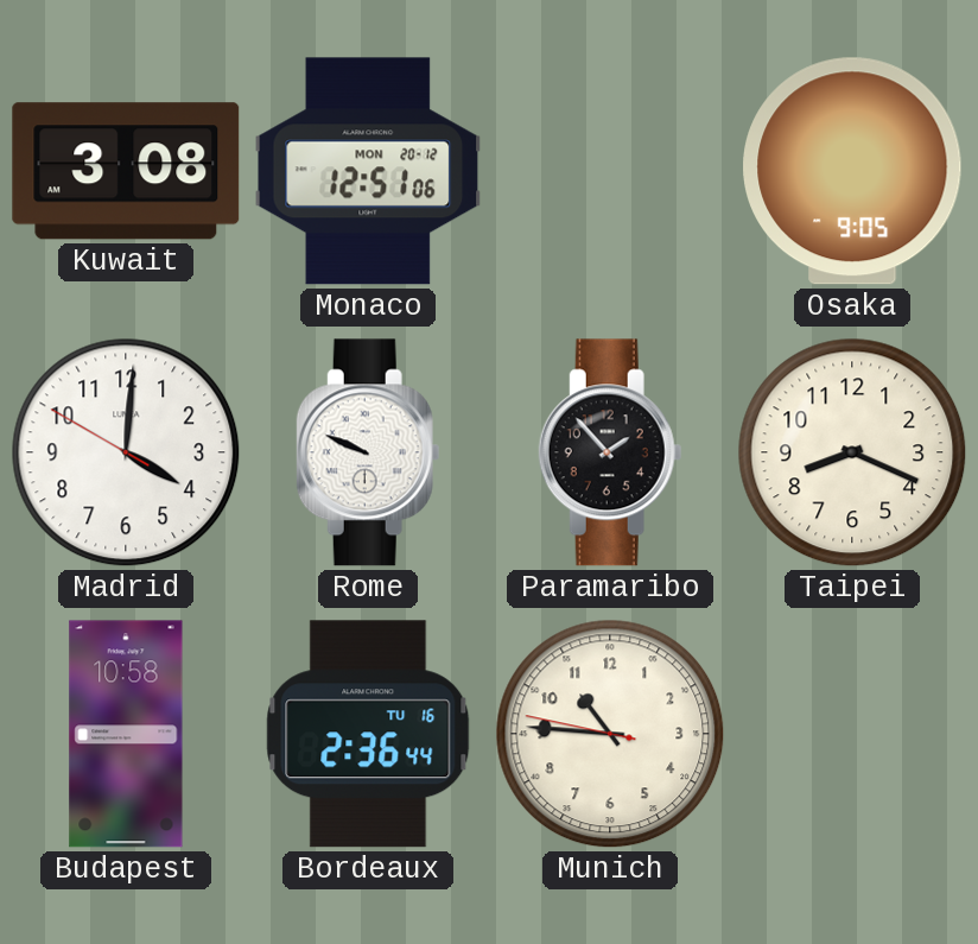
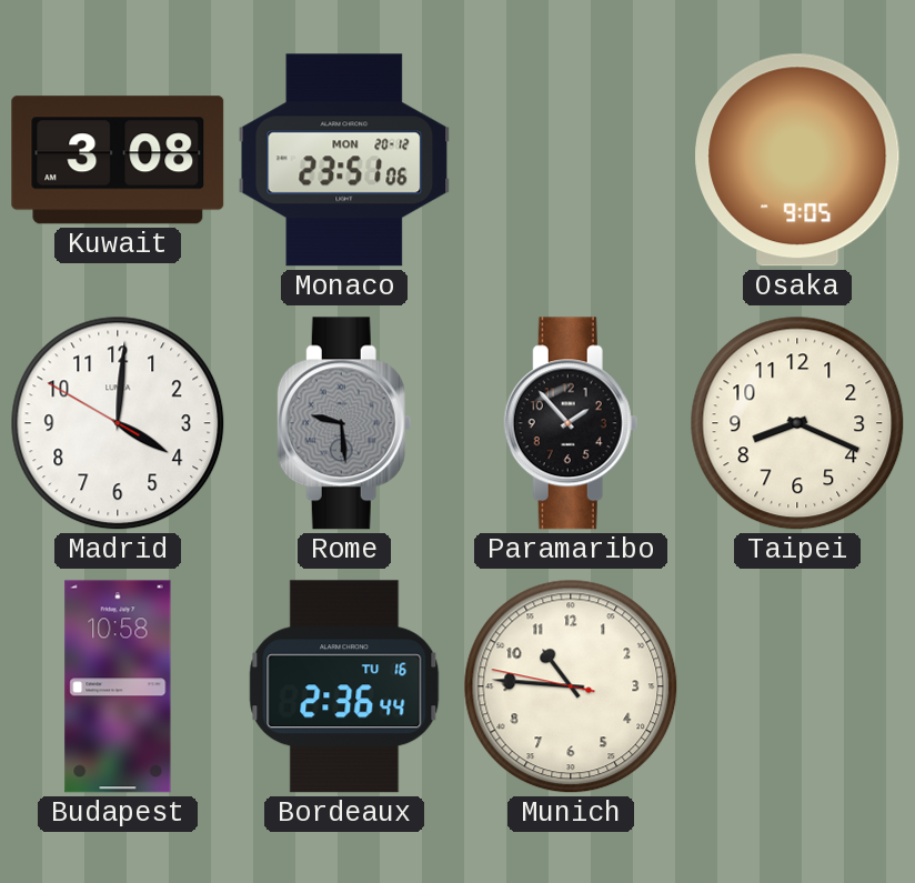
Monaco: 12:51 -> 23:51 (344, 160)
Rome: 9:49 -> 9:29 (344, 423)
Rome dial: white -> grey (344, 423)
